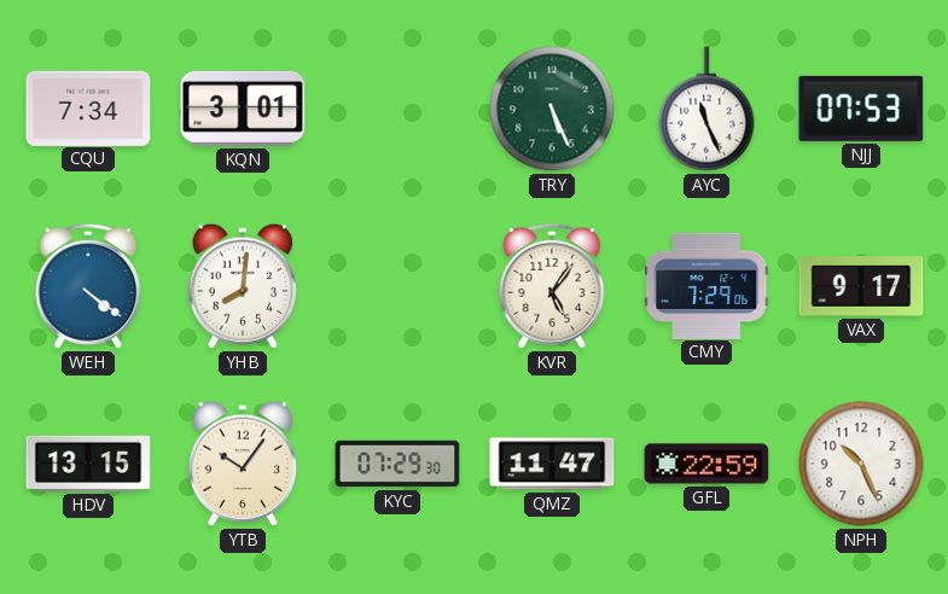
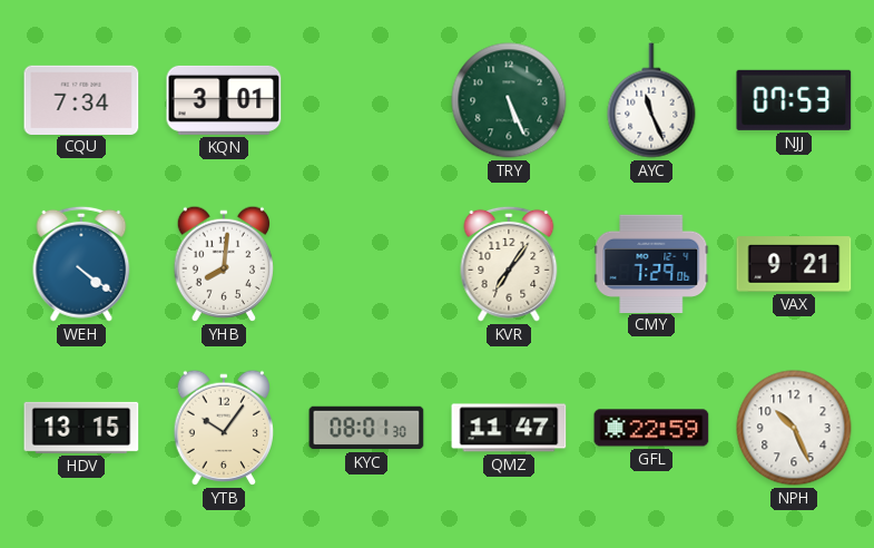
KVR: 5:06 -> 7:06 (509, 264)
VAX: 9:17 -> 9:21 (794, 264)
KYC: 07:29 -> 08:01 (366, 428)
